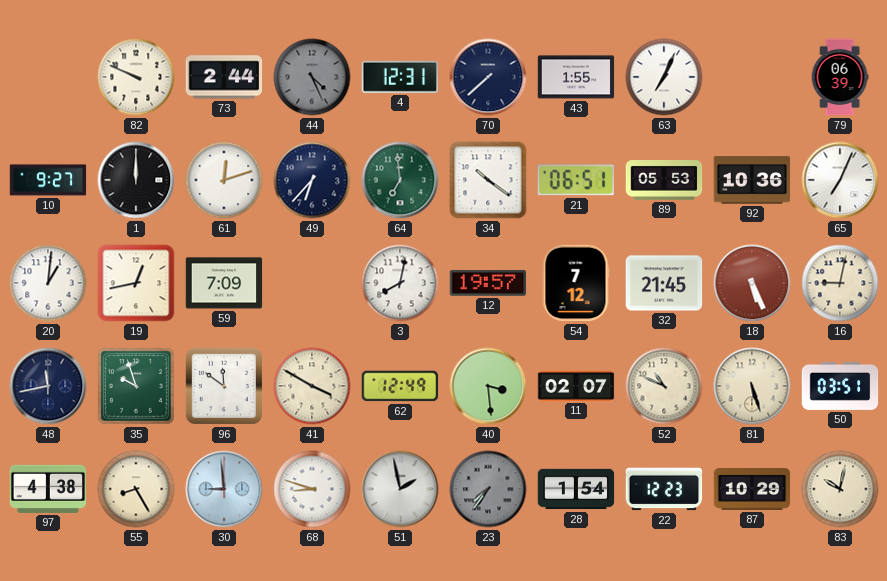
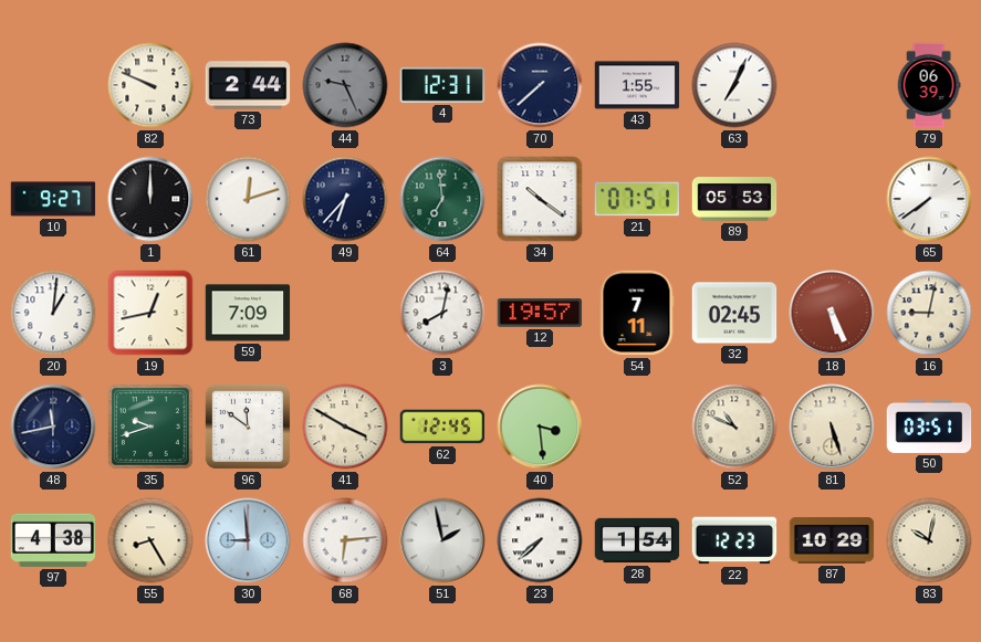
44: 4:26 -> 9:26 (345, 85)
21: 06:51 -> 07:51 (636, 199)
92: 10:36 -> none (752, 180)
65: 7:04 -> 7:39 (929, 199)
54: 7:12 -> 7:11 (637, 313)
32: 21:45 -> 02:45 (734, 313)
35: 9:57 -> 9:42 (152, 428)
62: 12:49 -> 12:45 (442, 427)
11: 02:07 -> none (576, 386)
68: 8:48 -> 6:14 (345, 540)
23: 7:36 -> 7:38 (540, 540)
23 dial: grey -> white (540, 540)
